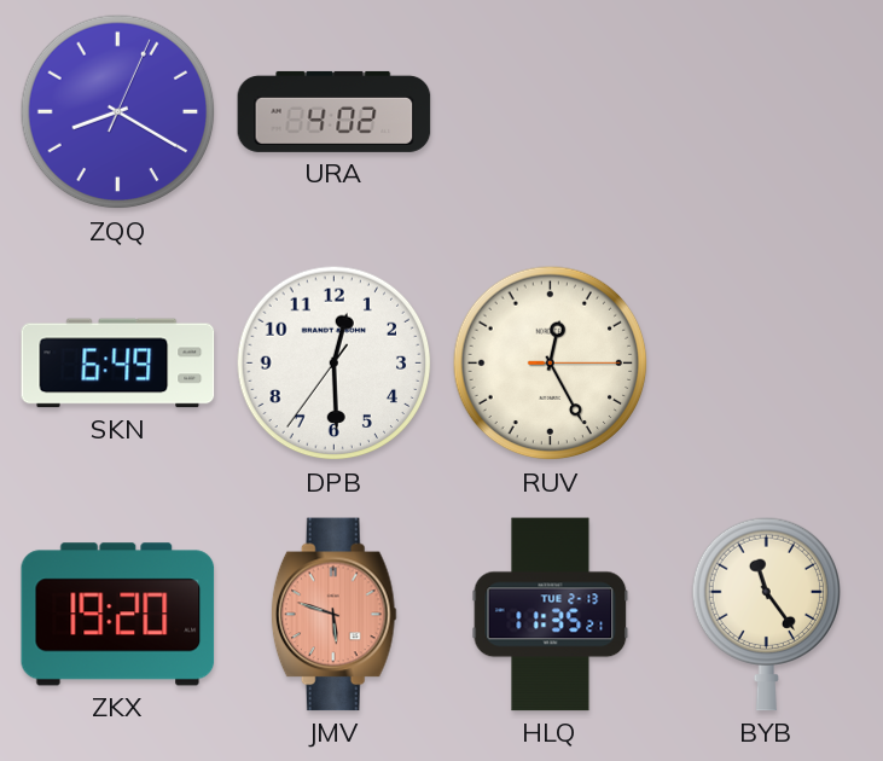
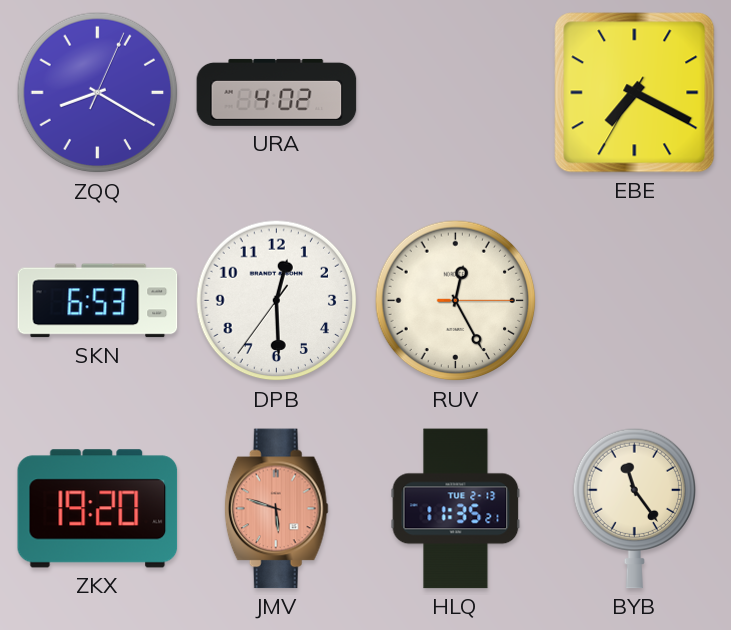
EBE: none -> 7:19 (635, 93)
SKN: 6:49 -> 6:53 (98, 301)
